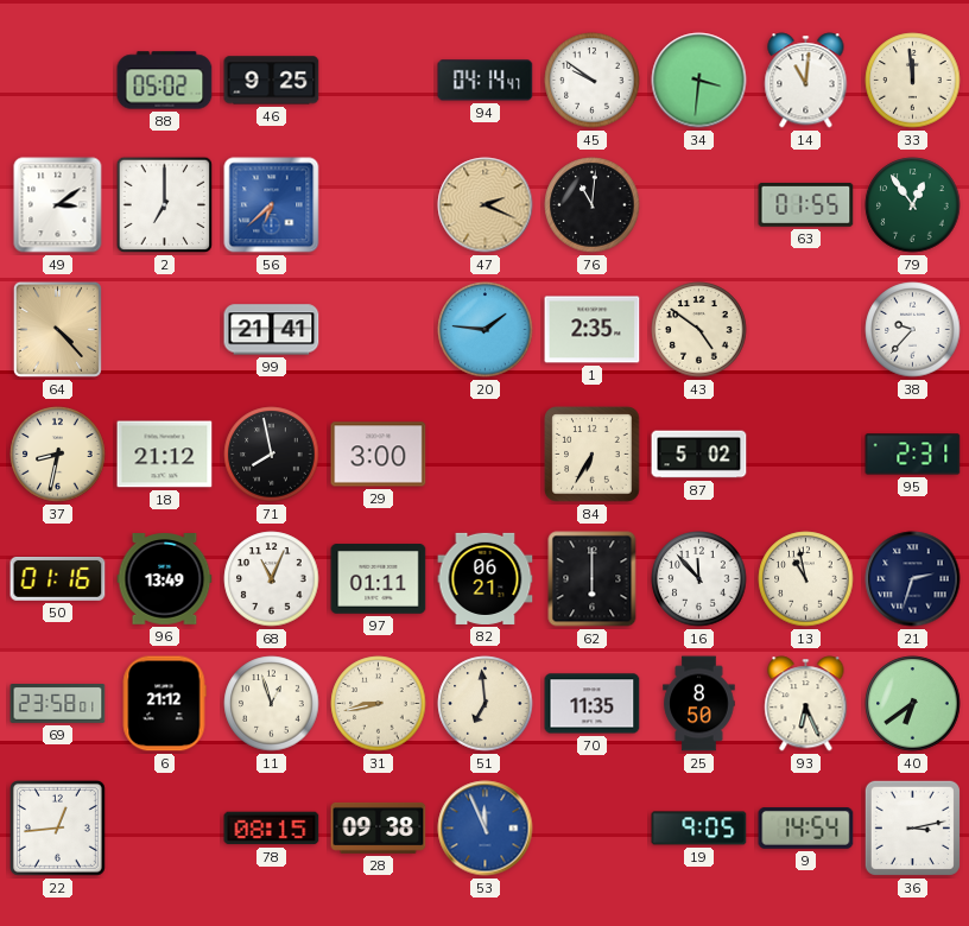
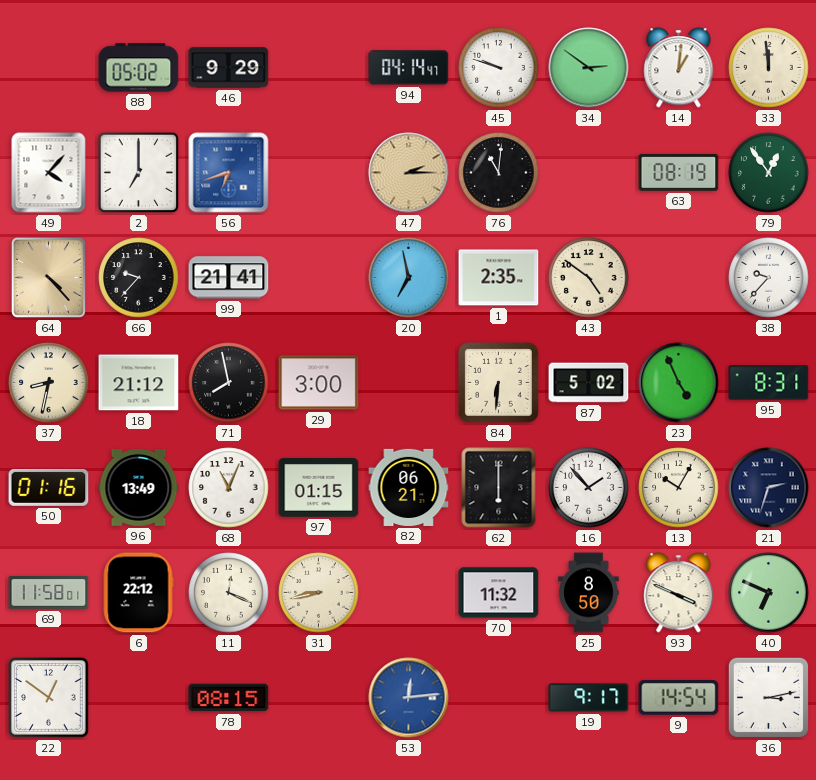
46: 9:25 -> 9:29 (229, 68)
45: 9:51 -> 9:48 (499, 68)
34: 3:31 -> 2:51 (589, 68)
14: 11:01 -> 1:01 (679, 68)
49: 3:09 -> 4:07 (49, 173)
56: 6:38 -> 6:42 (229, 173)
47: 2:19 -> 2:15 (409, 173)
63: 01:55 -> 08:19 (679, 172)
66: none -> 9:37 (139, 278)
20: 1:46 -> 6:58 (409, 278)
84: 6:35 -> 6:31 (499, 383)
23: none -> 4:56 (679, 383)
95: 2:31 -> 8:31 (769, 383)
97: 01:11 -> 01:15 (319, 488)
16: 11:53 -> 1:53 (589, 488)
13: 10:58 -> 10:05 (679, 488)
69: 23:58 -> 11:58 (49, 593)
6: 21:12 -> 22:12 (138, 593)
11: 12:57 -> 12:19 (229, 593)
51: 6:59 -> none (486, 704)
70: 11:35 -> 11:32 (499, 593)
93: 6:26 -> 3:49 (679, 593)
40: 6:39 -> 6:49 (769, 593)
22: 12:44 -> 12:51 (48, 697)
28: 09:38 -> none (379, 827)
53: 11:56 -> 12:14 (409, 698)
19: 9:05 -> 9:17 (589, 698)
